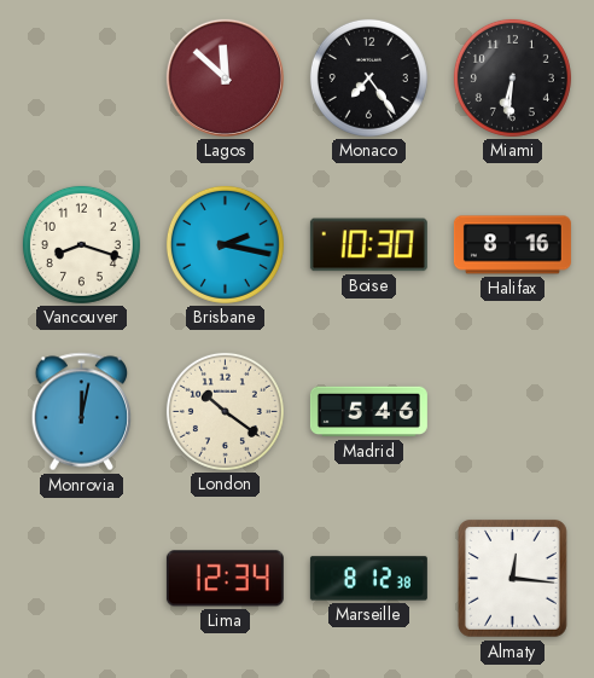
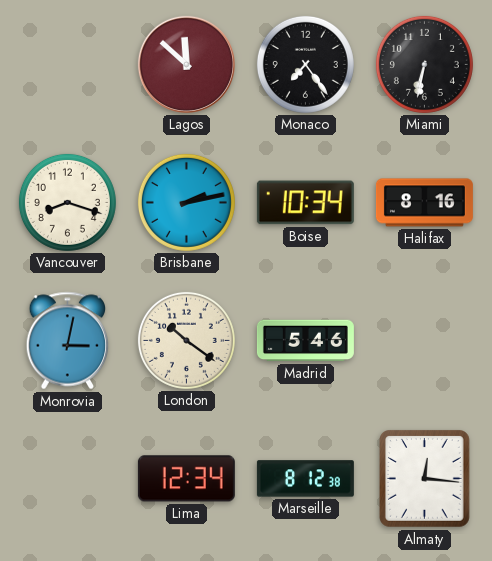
Miami: 6:31 -> 6:32 (424, 64)
Brisbane: 2:17 -> 2:13 (186, 202)
Boise: 10:30 -> 10:34 (305, 203)
Monrovia: 12:02 -> 3:02 (68, 341)
